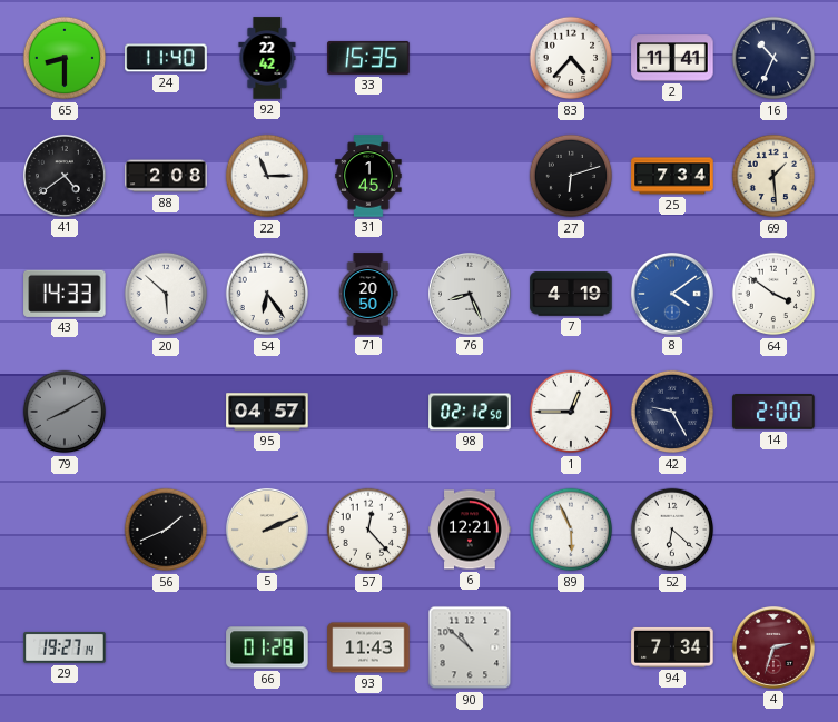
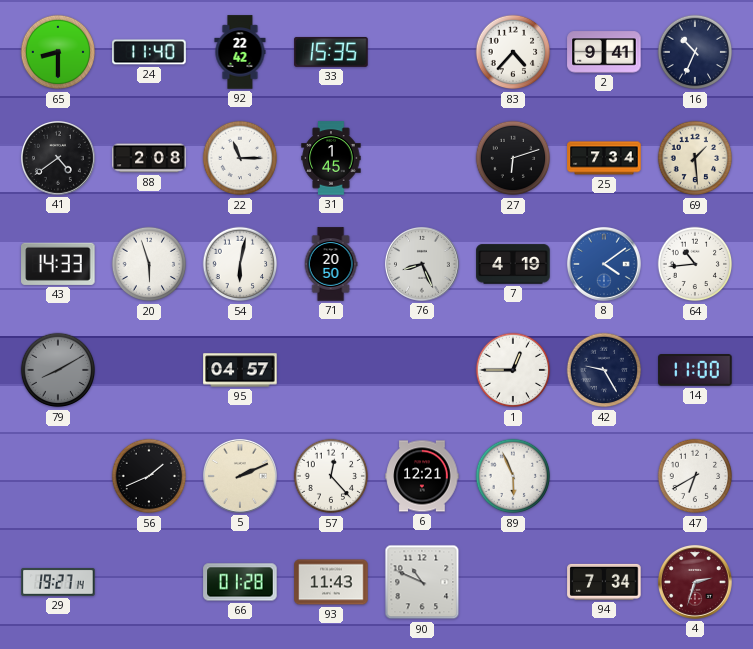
2: 11:41 -> 9:41 (604, 52)
20: 5:52 -> 5:57 (149, 264)
54: 6:24 -> 6:02 (240, 264)
64: 3:51 -> 10:44 (695, 264)
98: 02:12 -> none (470, 412)
14: 2:00 -> 11:00 (695, 370)
52: 6:22 -> none (672, 530)
47: none -> 6:40 (695, 476)
90: 10:52 -> 10:49 (422, 582)
